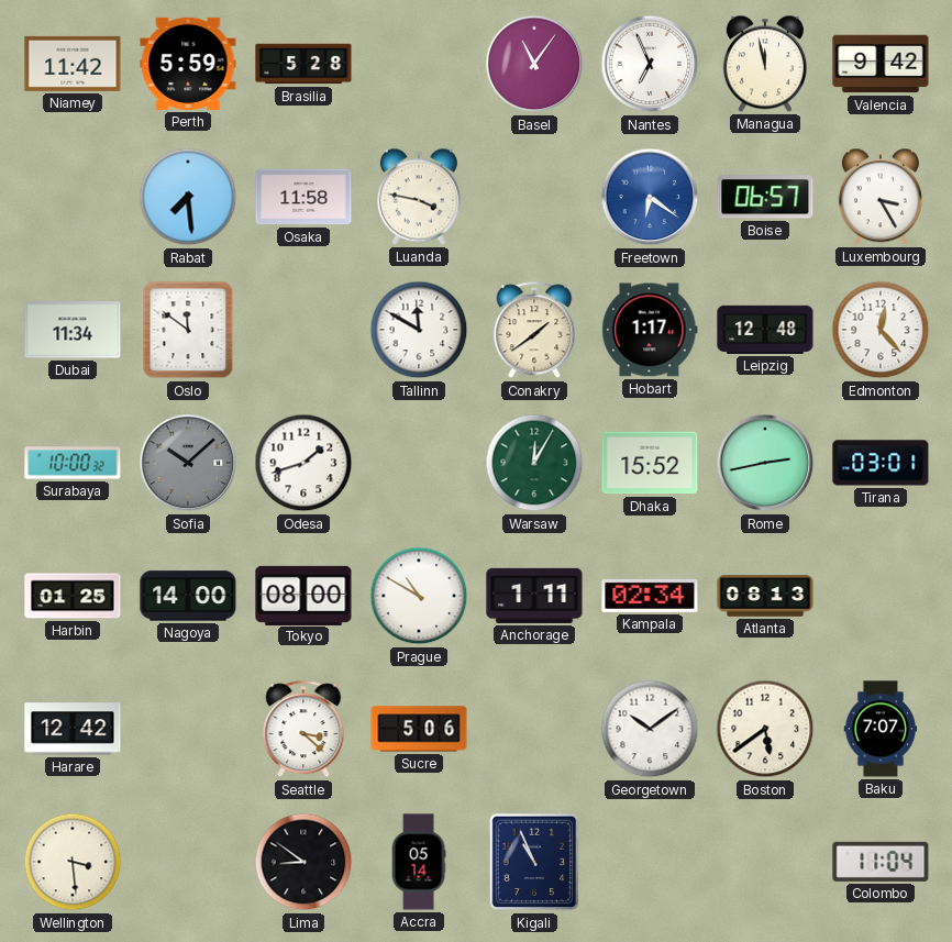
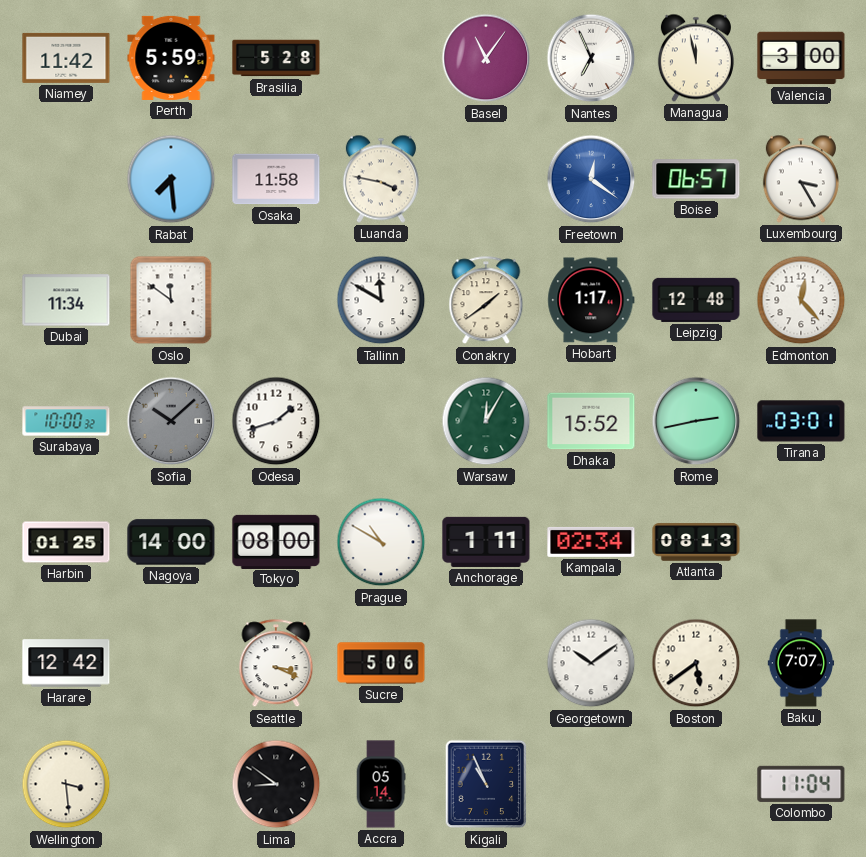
Valencia: 9:42 -> 3:00 (801, 58)
Freetown: 6:21 -> 12:21 (591, 179)
Seattle: 3:22 -> 3:19 (276, 664)
